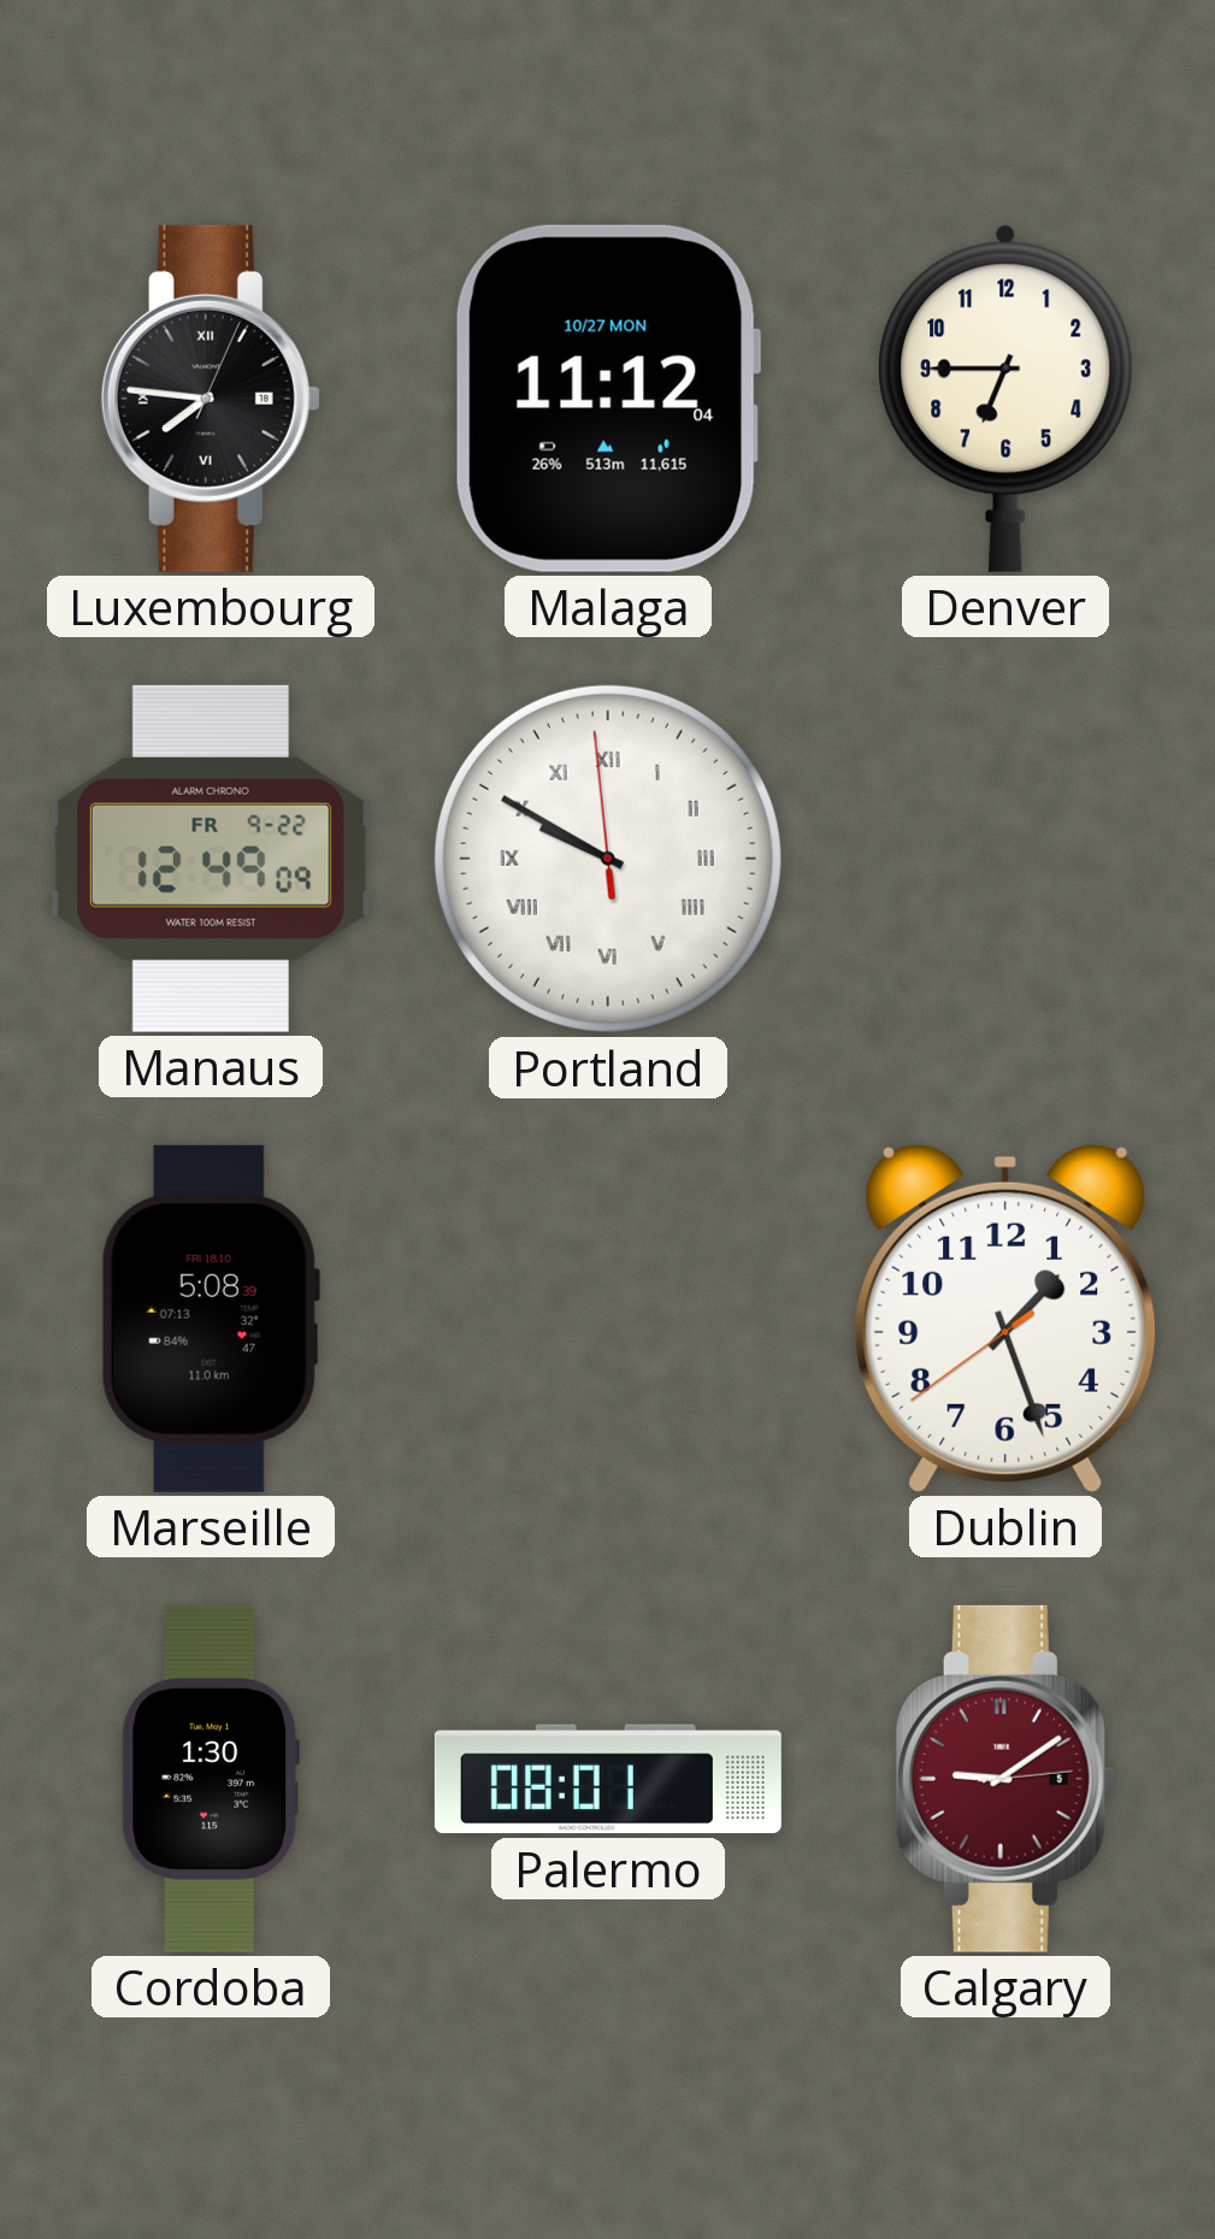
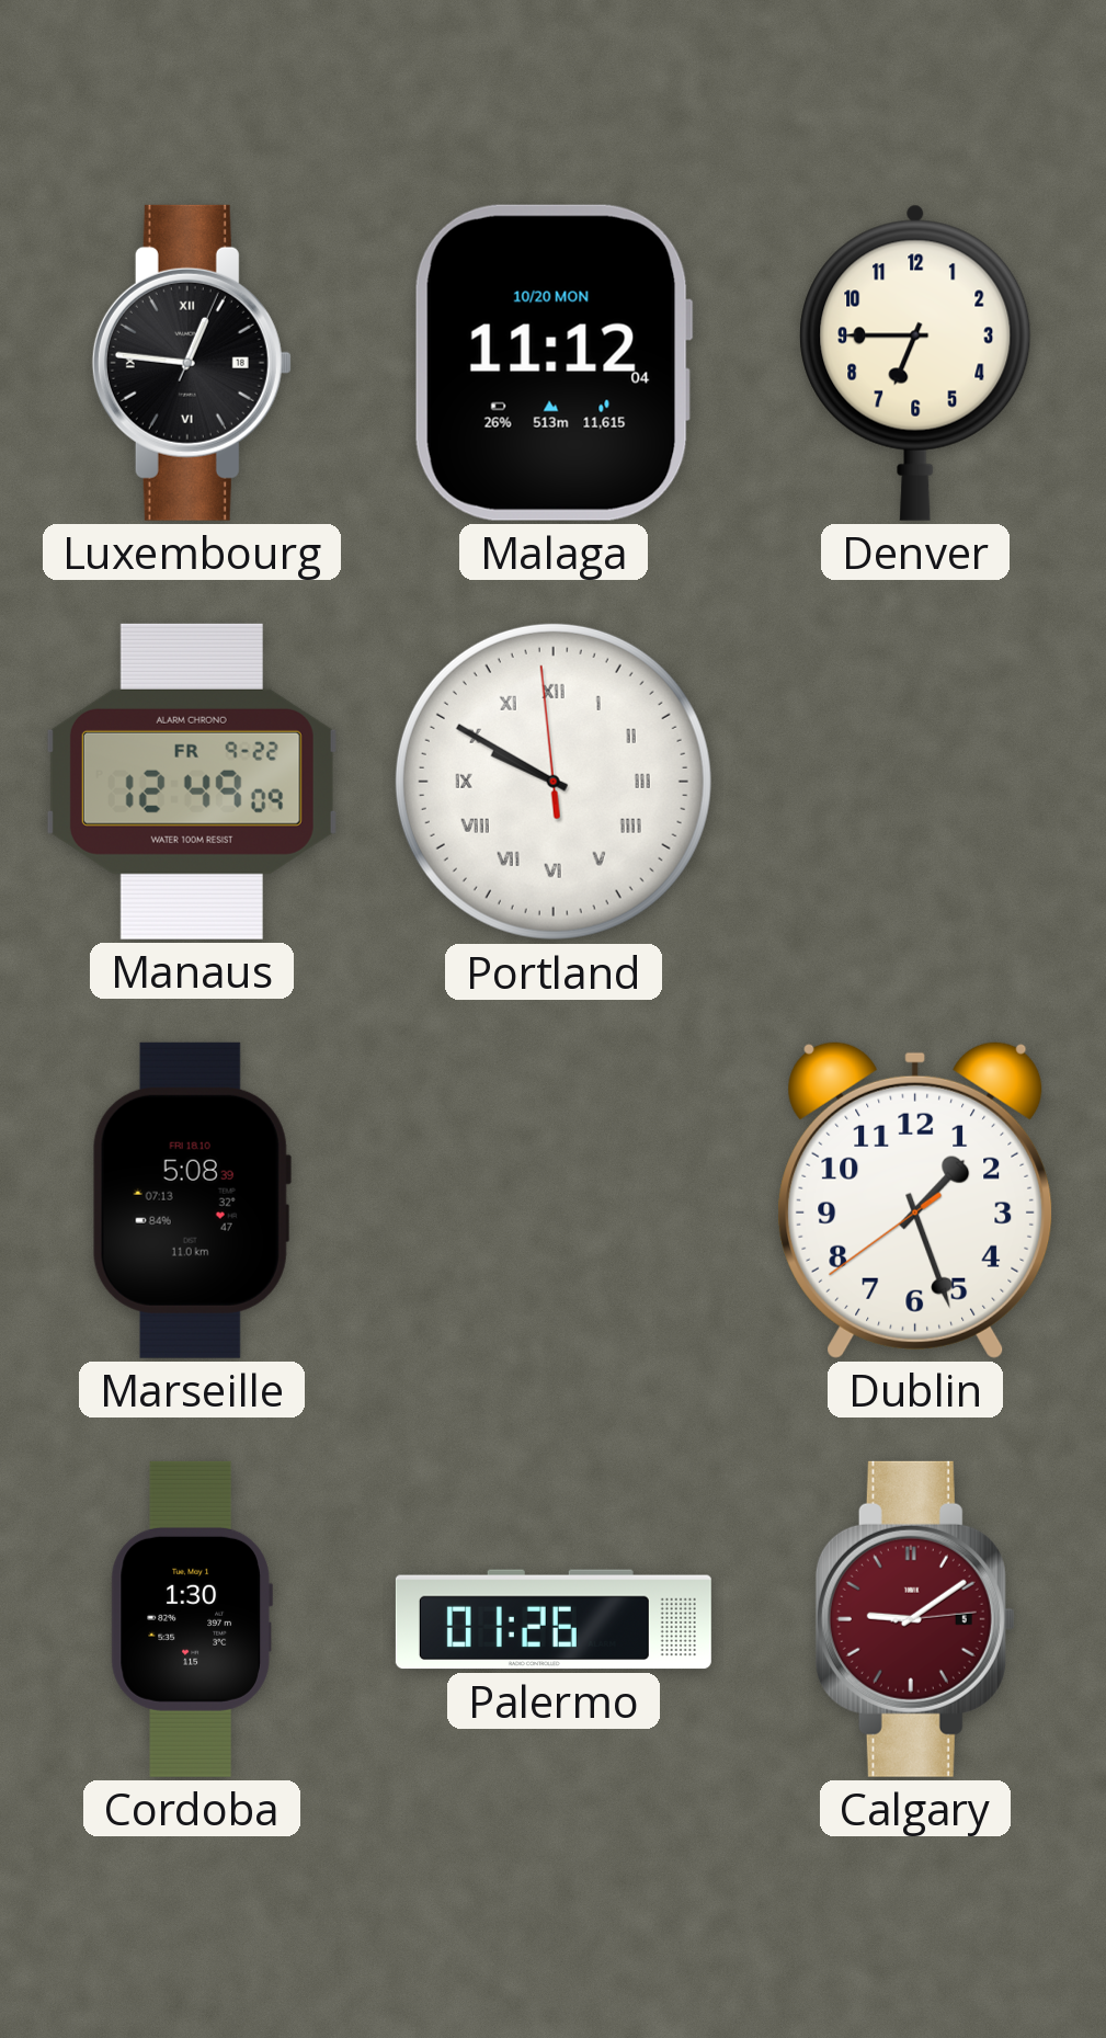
Luxembourg: 7:46 -> 12:46 (192, 363)
Malaga date: 10/27 MON -> 10/20 MON (554, 363)
Palermo: 08:01 -> 01:26 (554, 1619)
